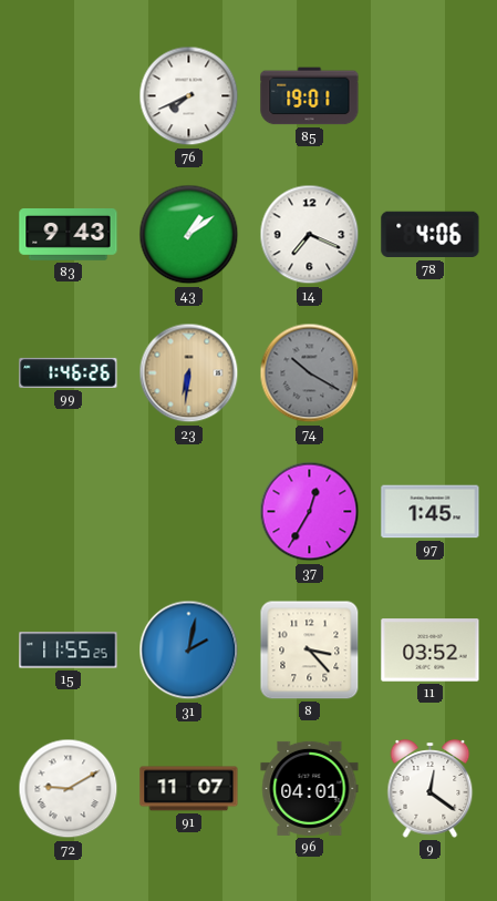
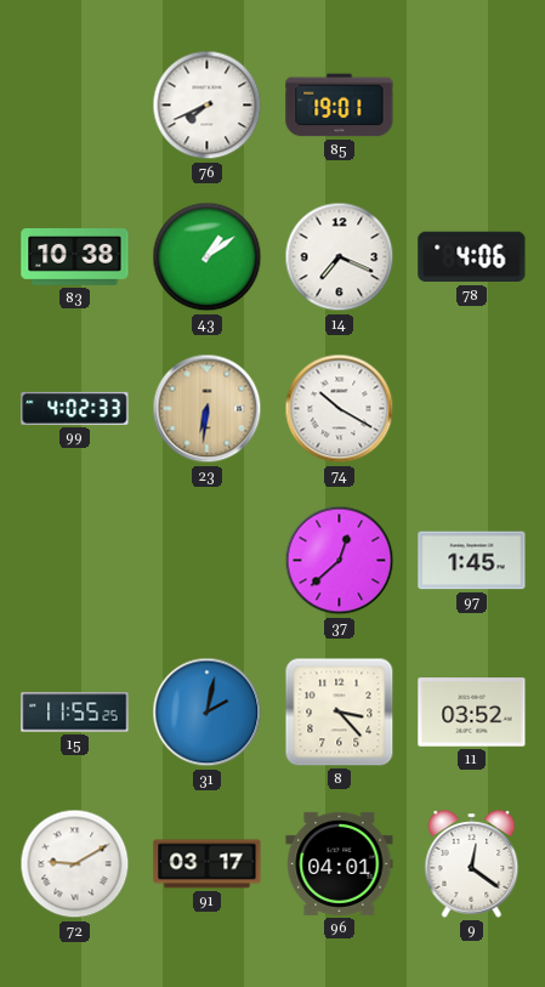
83: 9:43 -> 10:38 (75, 257)
99: 1:46 -> 4:02 (75, 408)
74 dial: grey -> white (340, 409)
37: 12:35 -> 12:38 (340, 561)
91: 11:07 -> 03:17 (208, 864)
